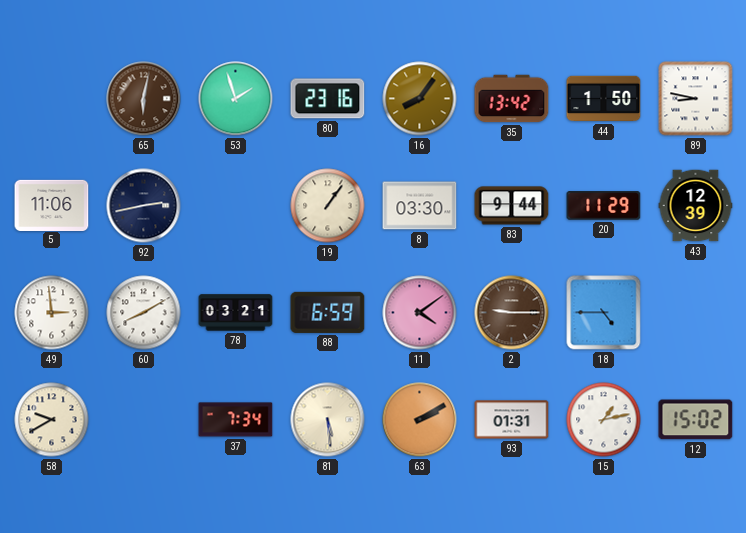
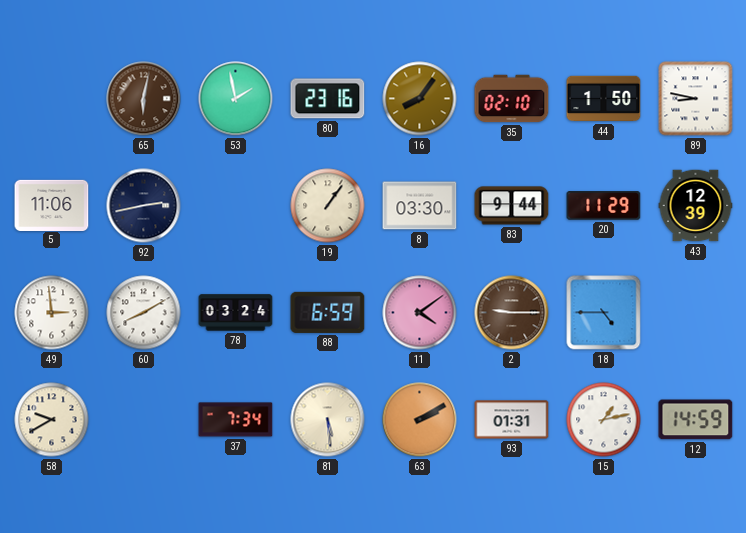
53: 1:57 -> 1:58 (236, 99)
35: 13:42 -> 02:10 (512, 99)
78: 03:21 -> 03:24 (236, 313)
12: 15:02 -> 14:59 (696, 420)
